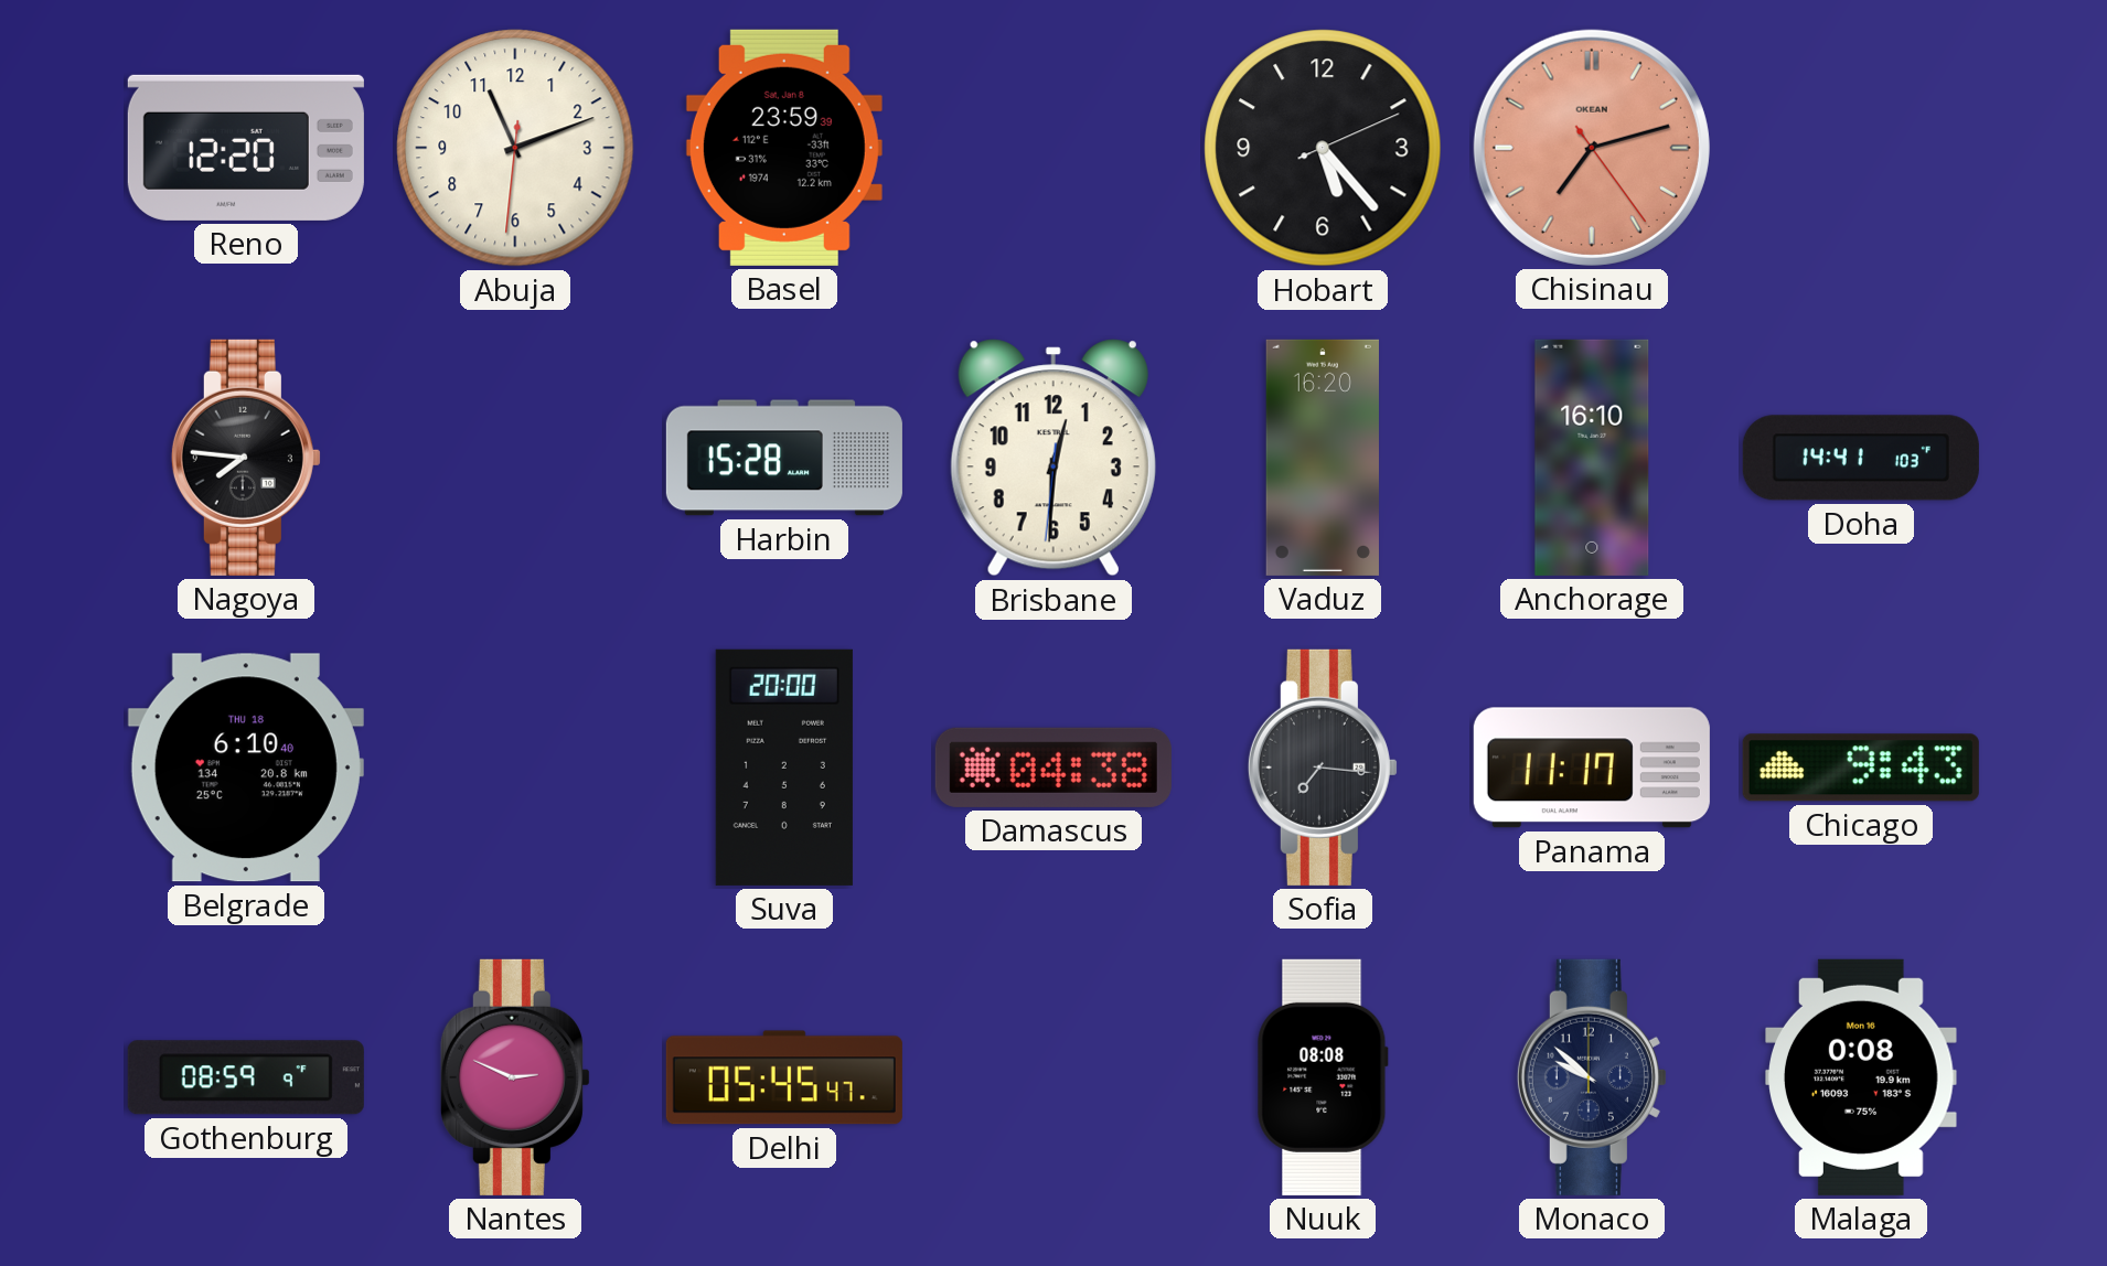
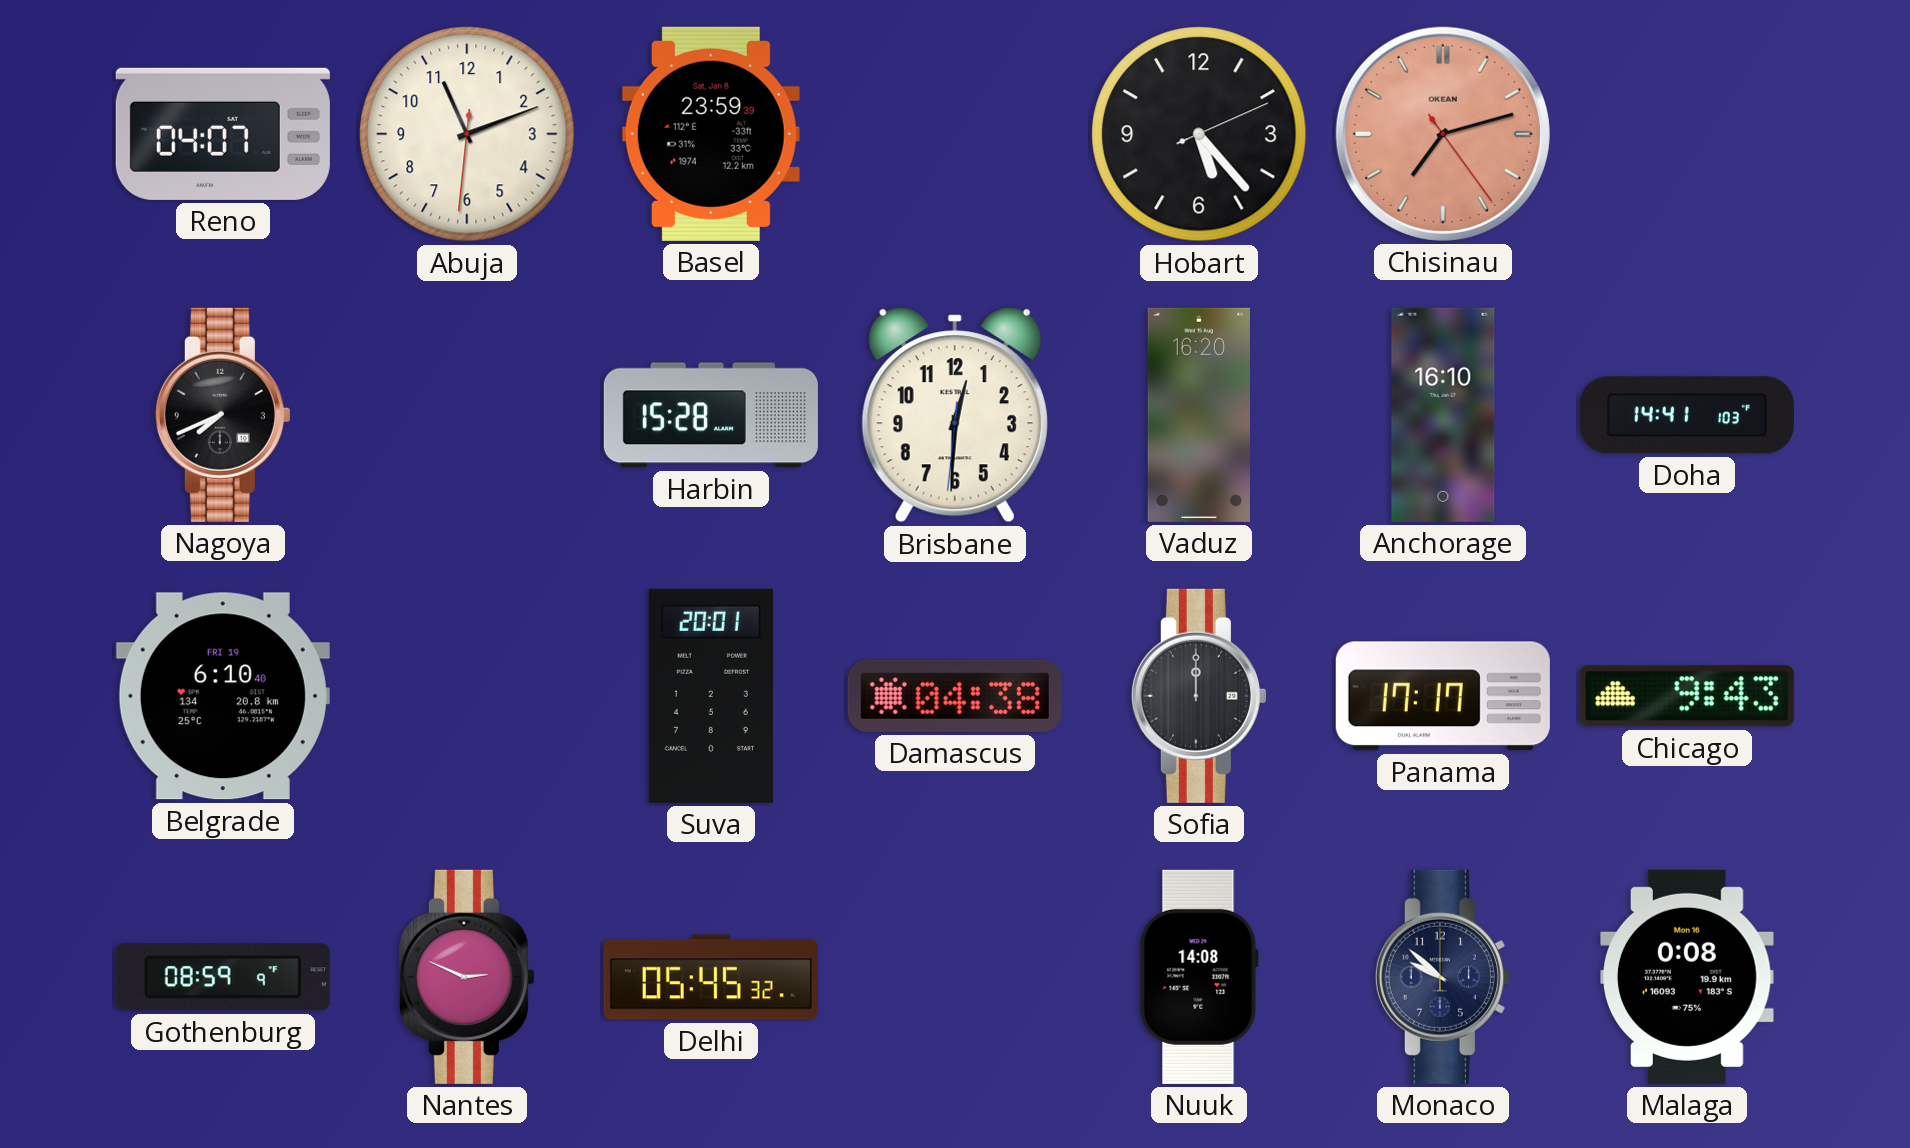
Reno: 12:20 -> 04:07 (223, 134)
Nagoya: 7:46 -> 7:41 (223, 415)
Belgrade date: THU 18 -> FRI 19 (223, 696)
Suva: 20:00 -> 20:01 (711, 696)
Sofia: 7:16 -> 12:00 (1199, 696)
Panama: 11:17 -> 17:17 (1443, 696)
Delhi: 05:45:47 -> 05:45:32 (711, 977)
Nuuk: 08:08 -> 14:08 (1199, 977)
